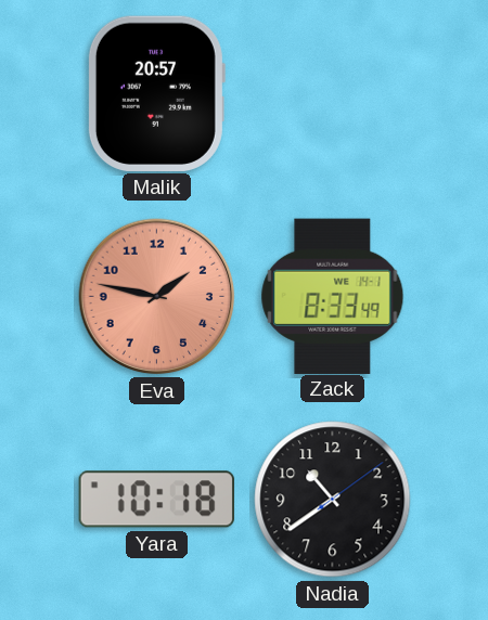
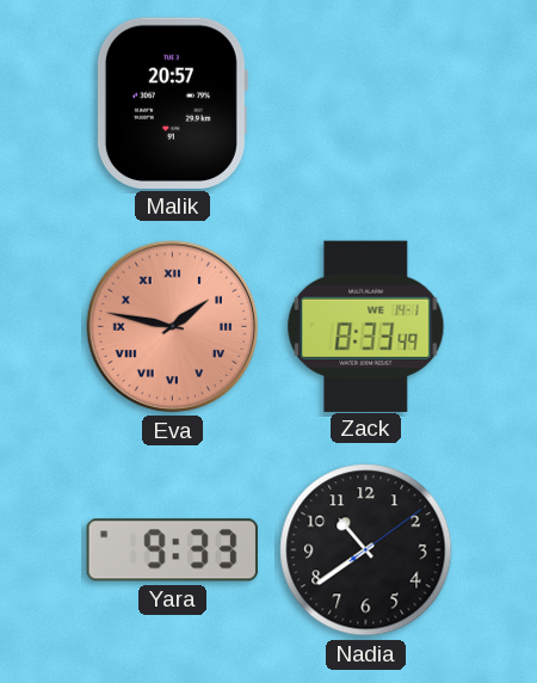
Eva numerals: Arabic -> Roman (173, 327)
Yara: 10:18 -> 9:33 (172, 550)
